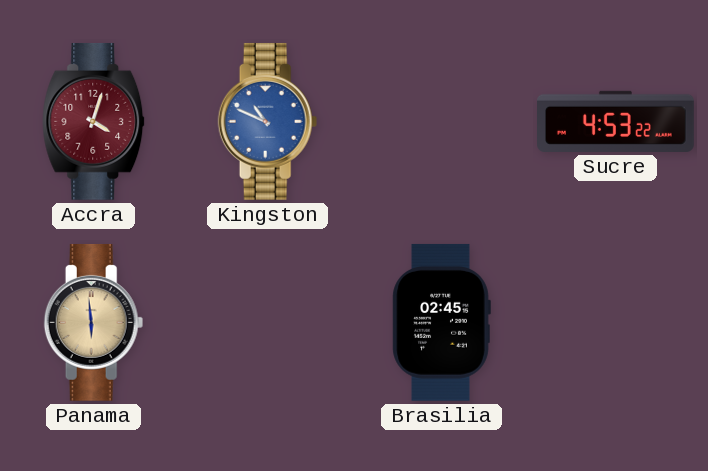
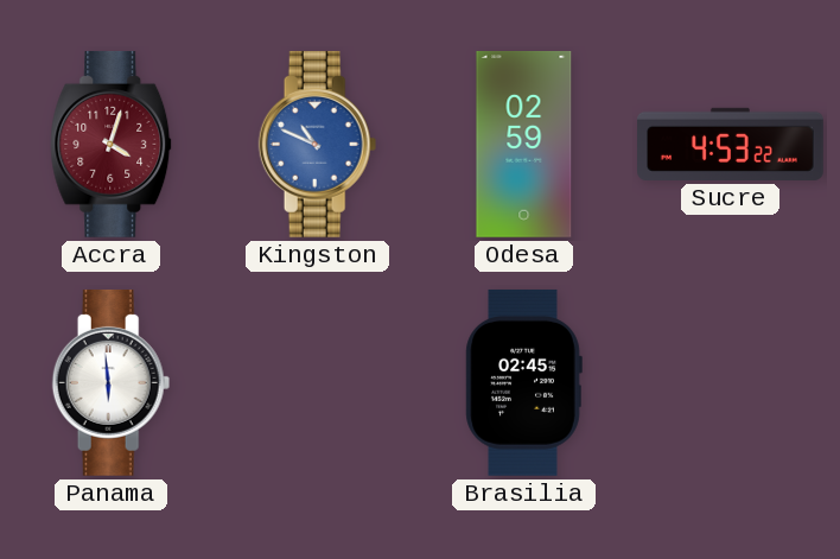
Odesa: none -> 02:59 (524, 144)
Panama dial: champagne -> white (112, 382)
